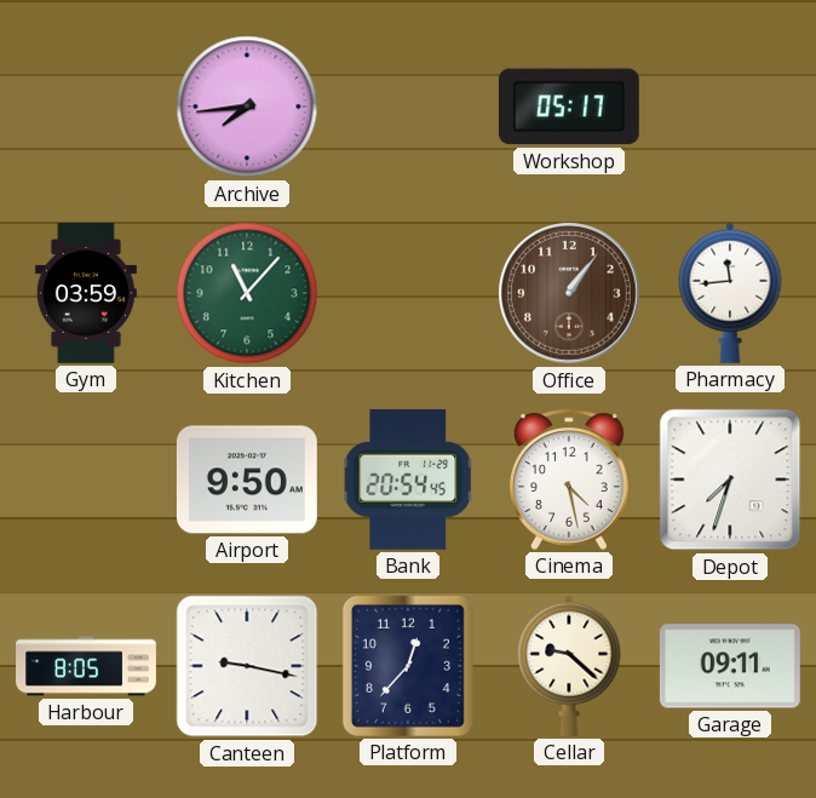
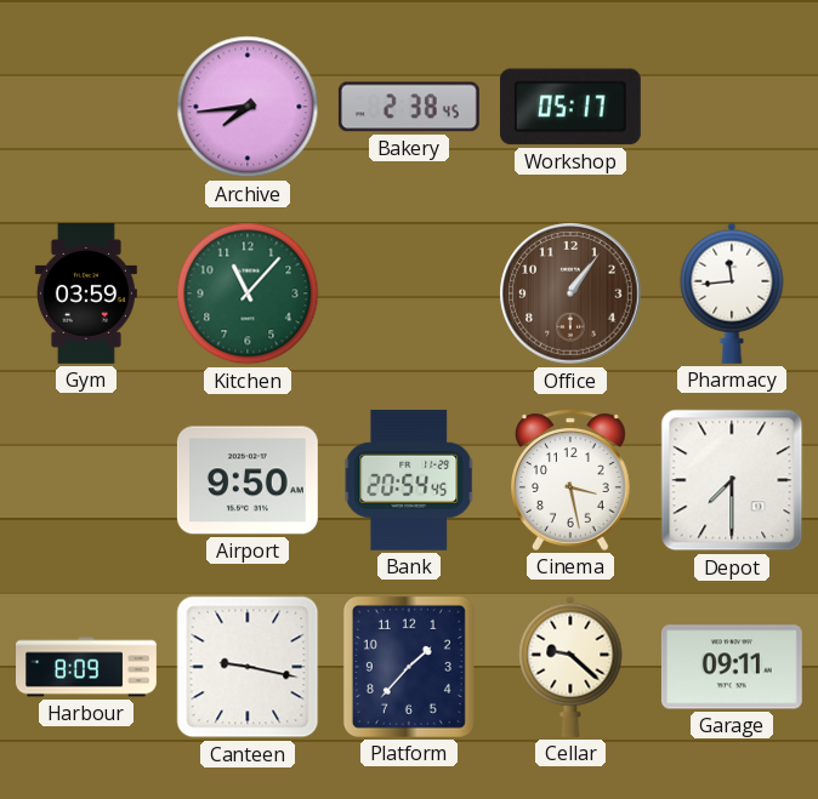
Bakery: none -> 2:38 (409, 107)
Cinema: 4:28 -> 3:28 (572, 480)
Depot: 7:33 -> 7:30 (732, 480)
Harbour: 8:05 -> 8:09 (87, 667)
Platform: 12:37 -> 1:37 (409, 667)
